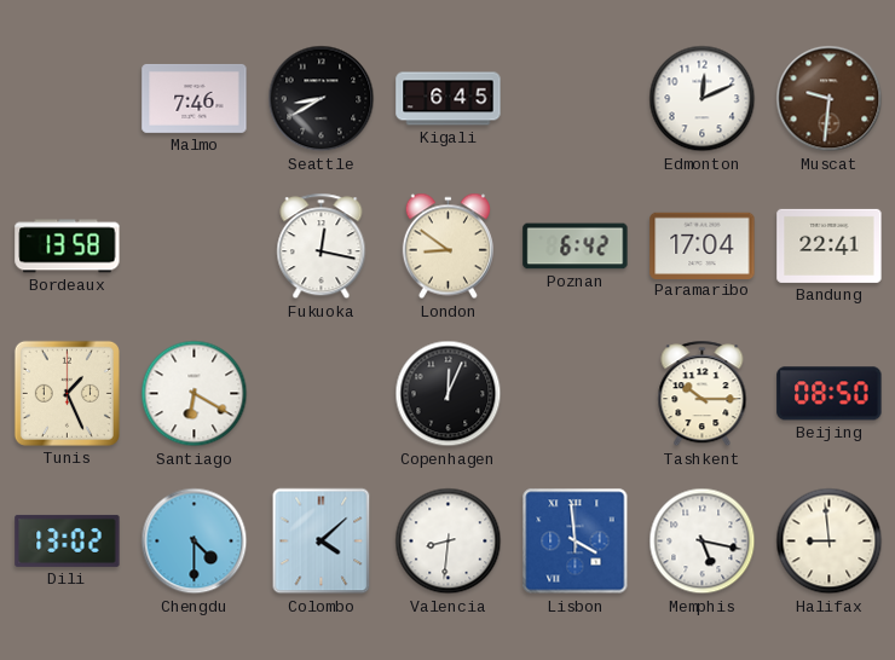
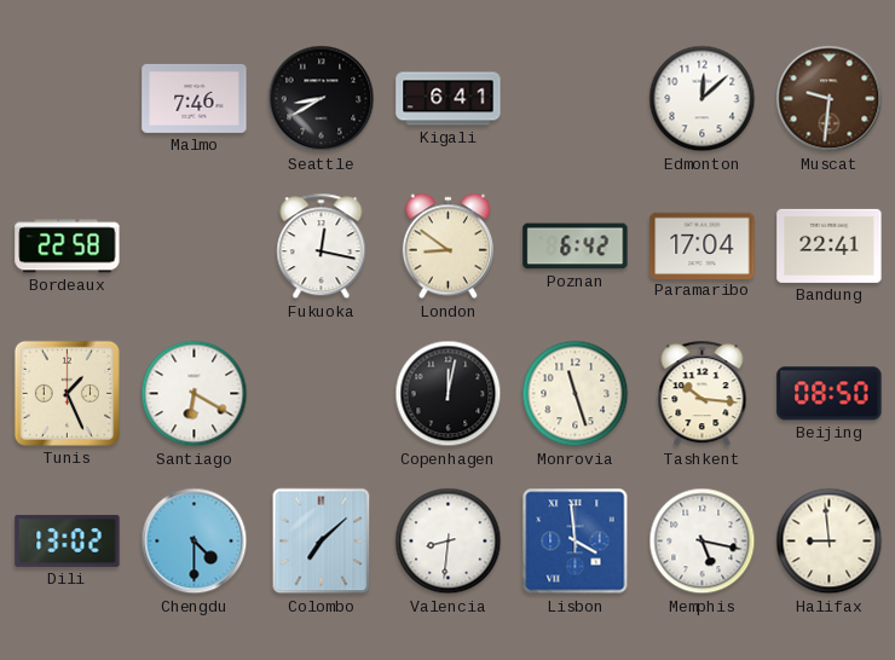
Kigali: 6:45 -> 6:41 (449, 99)
Edmonton: 12:11 -> 12:08 (703, 99)
Bordeaux: 13:58 -> 22:58 (68, 247)
Copenhagen: 12:04 -> 12:02 (449, 394)
Monrovia: none -> 11:27 (576, 394)
Tashkent: 10:15 -> 10:16 (703, 394)
Colombo: 4:08 -> 7:08 (322, 542)
